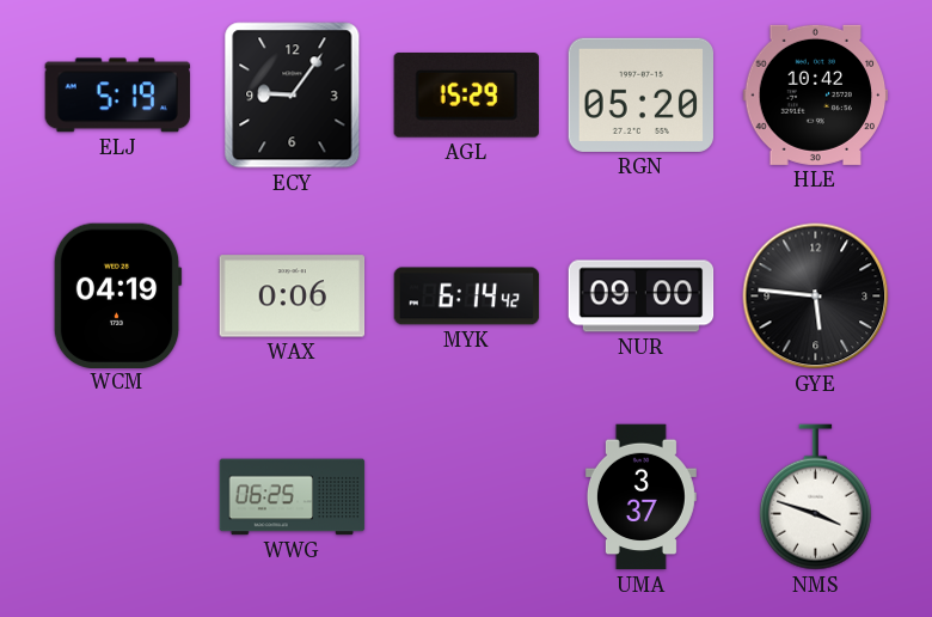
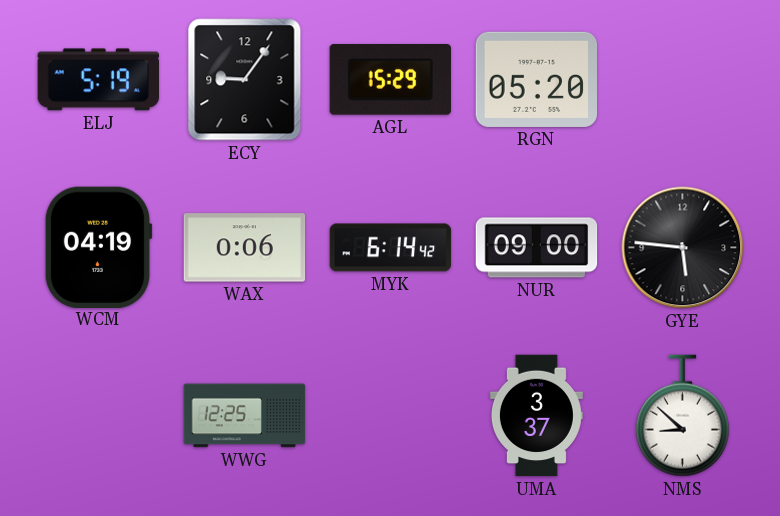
HLE: 10:42 -> none (816, 94)
WWG: 06:25 -> 12:25 (245, 416)
NMS: 3:48 -> 8:52 (682, 416)
